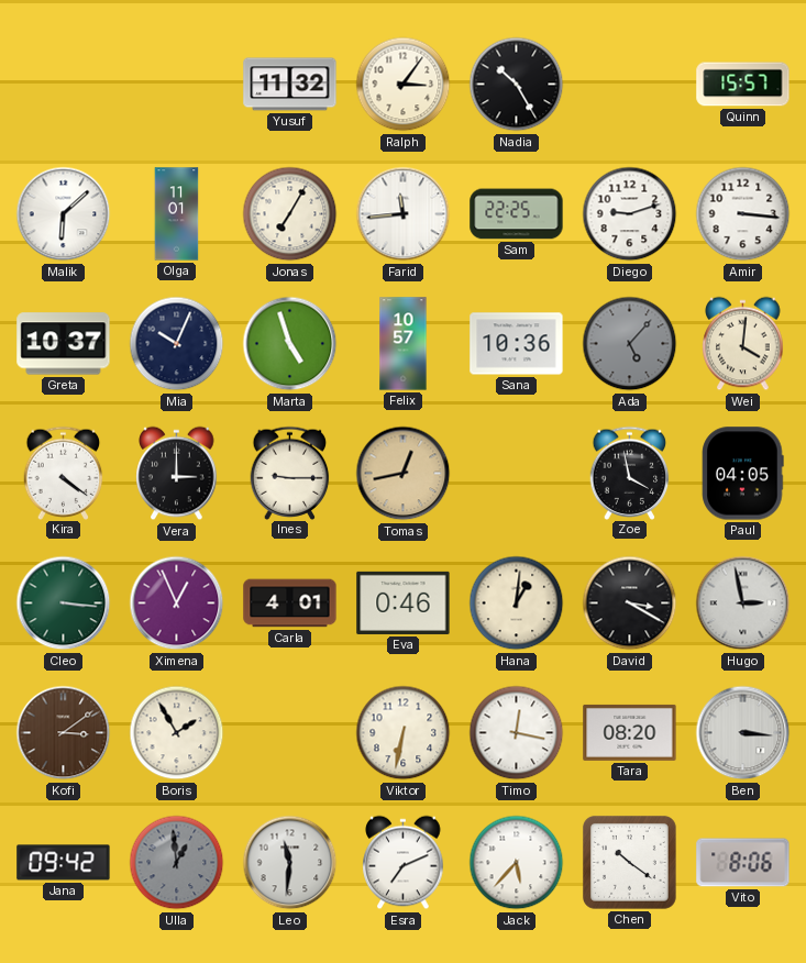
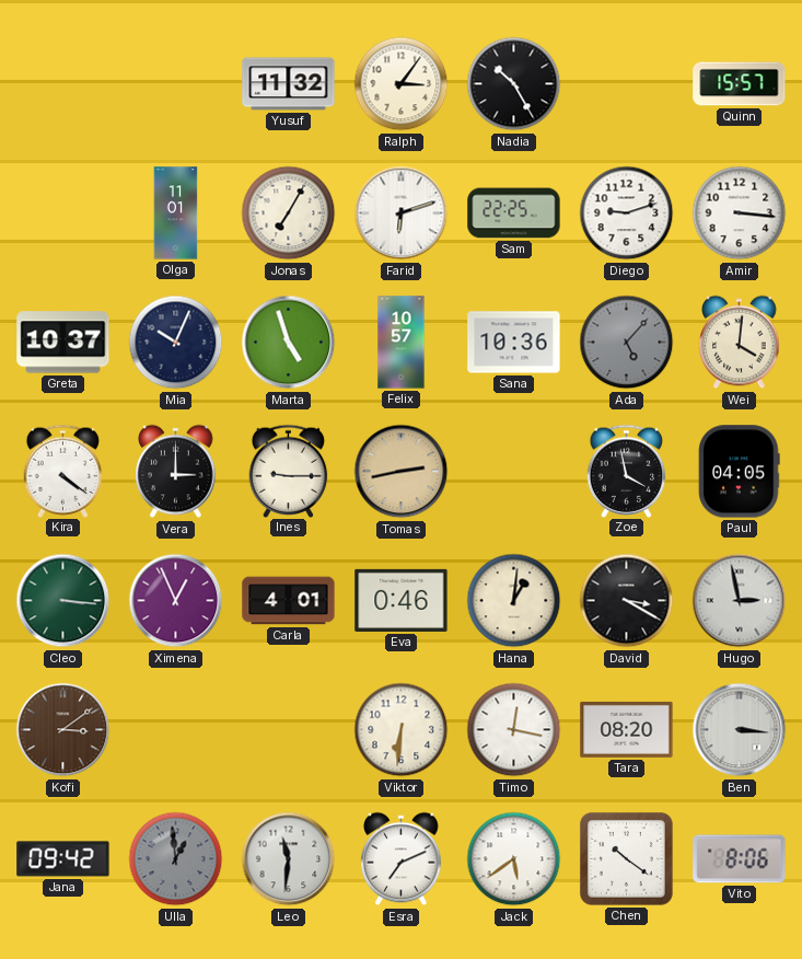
Malik: 6:08 -> none (64, 214)
Farid: 11:44 -> 6:12 (402, 213)
Tomas: 12:43 -> 2:43 (402, 472)
Boris: 1:55 -> none (177, 733)
Viktor: 6:32 -> 6:31 (402, 730)
Jack: 5:37 -> 5:39 (514, 859)
